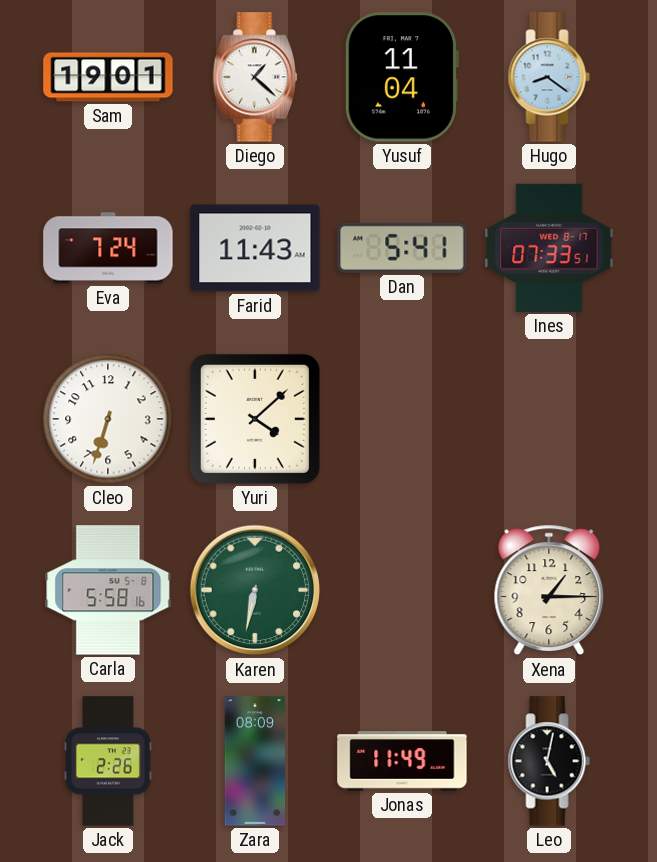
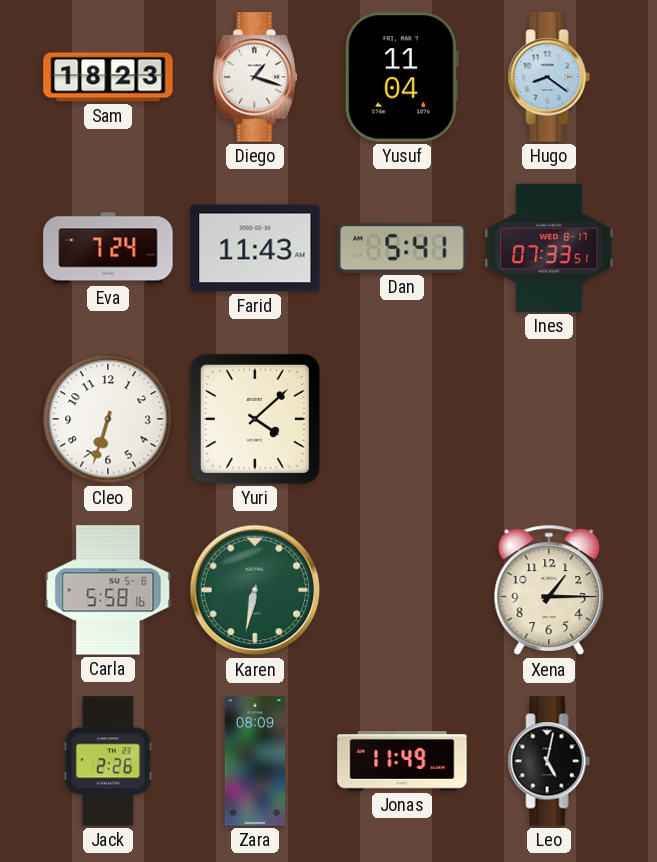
Sam: 19:01 -> 18:23 (108, 77)
Diego: 1:22 -> 1:18 (254, 77)
